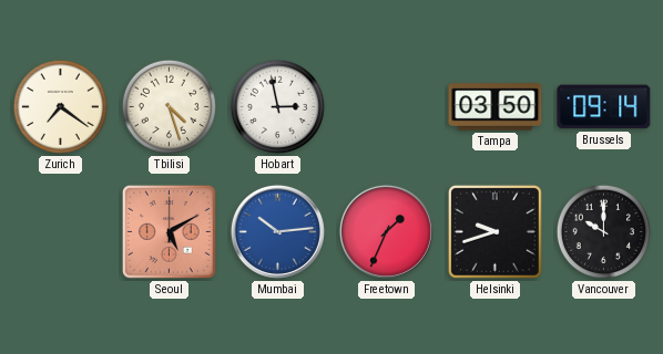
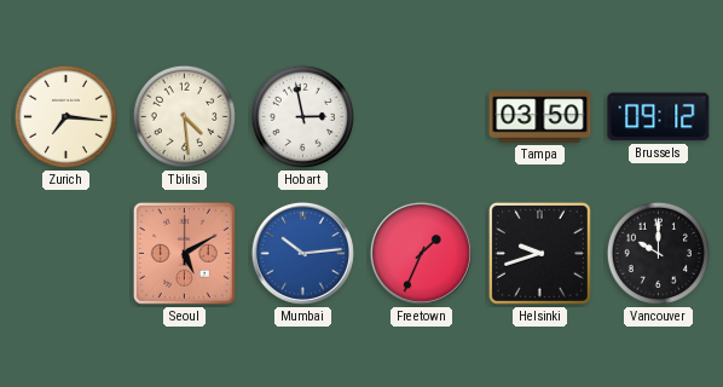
Zurich: 7:21 -> 7:16 (65, 116)
Tbilisi: 4:27 -> 4:29 (184, 116)
Brussels: 09:14 -> 09:12 (659, 117)
